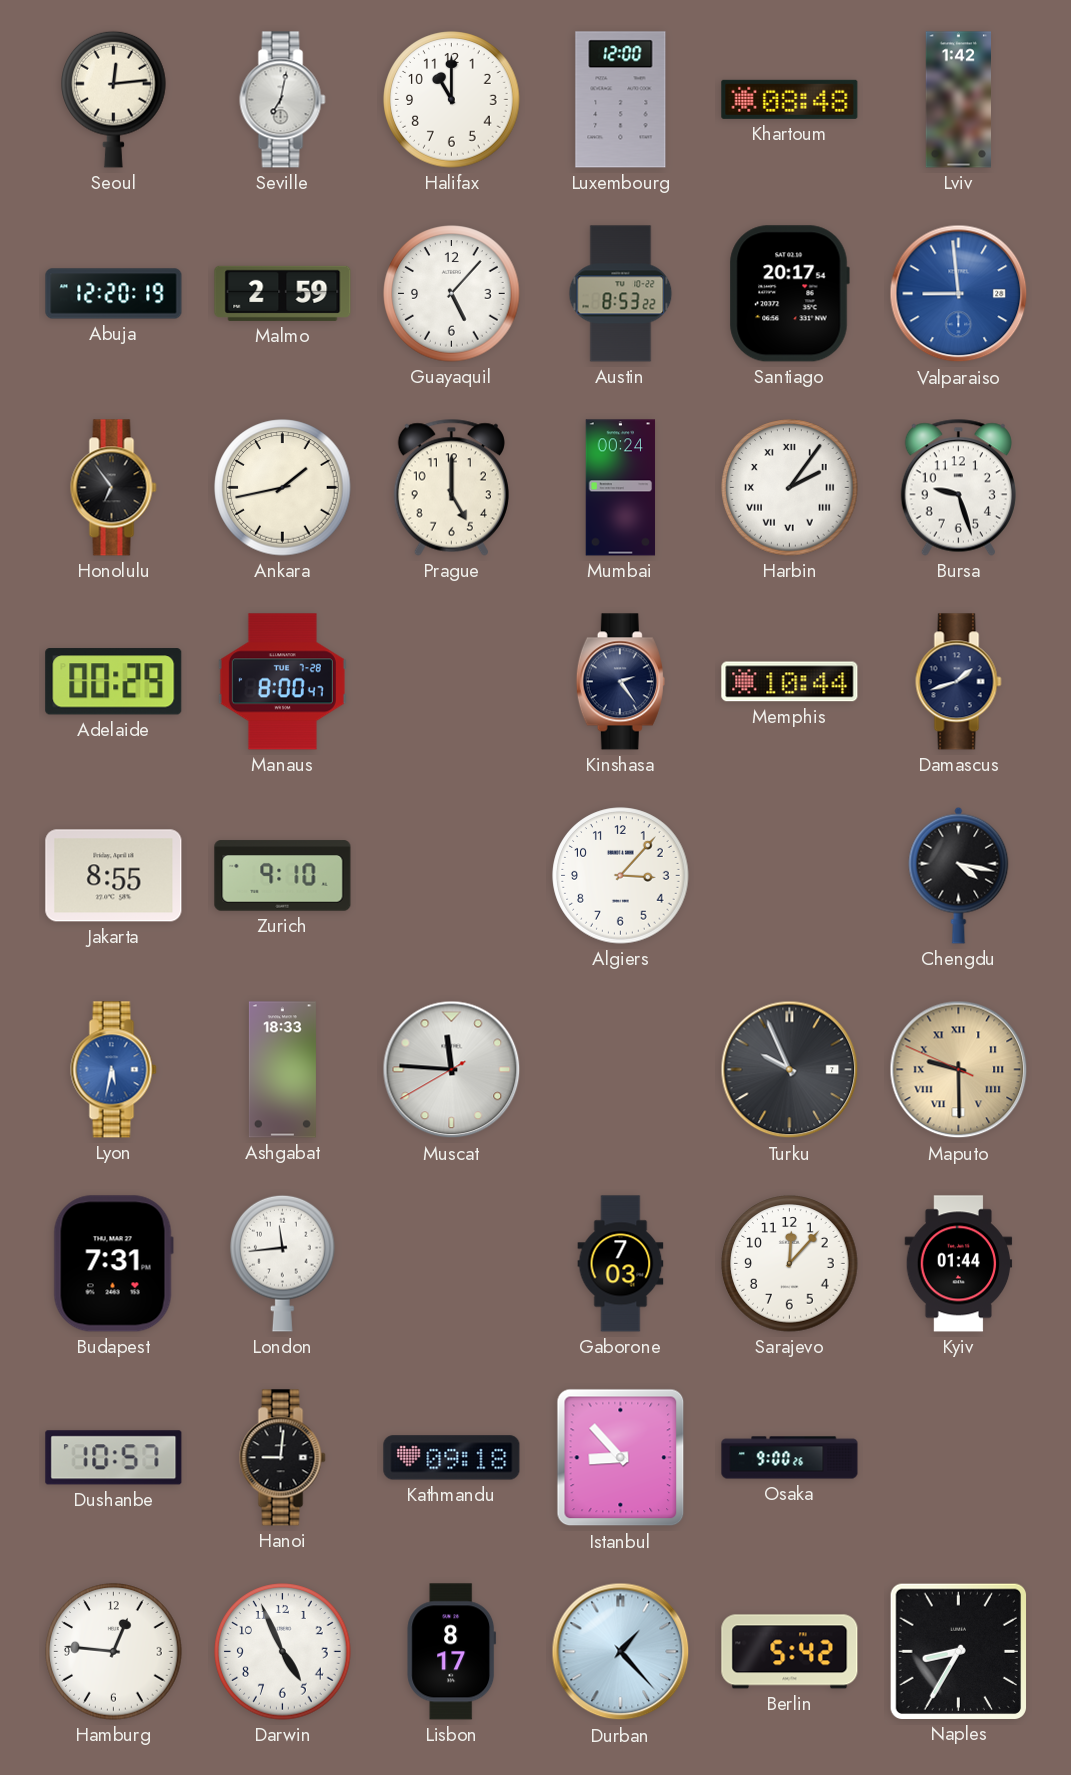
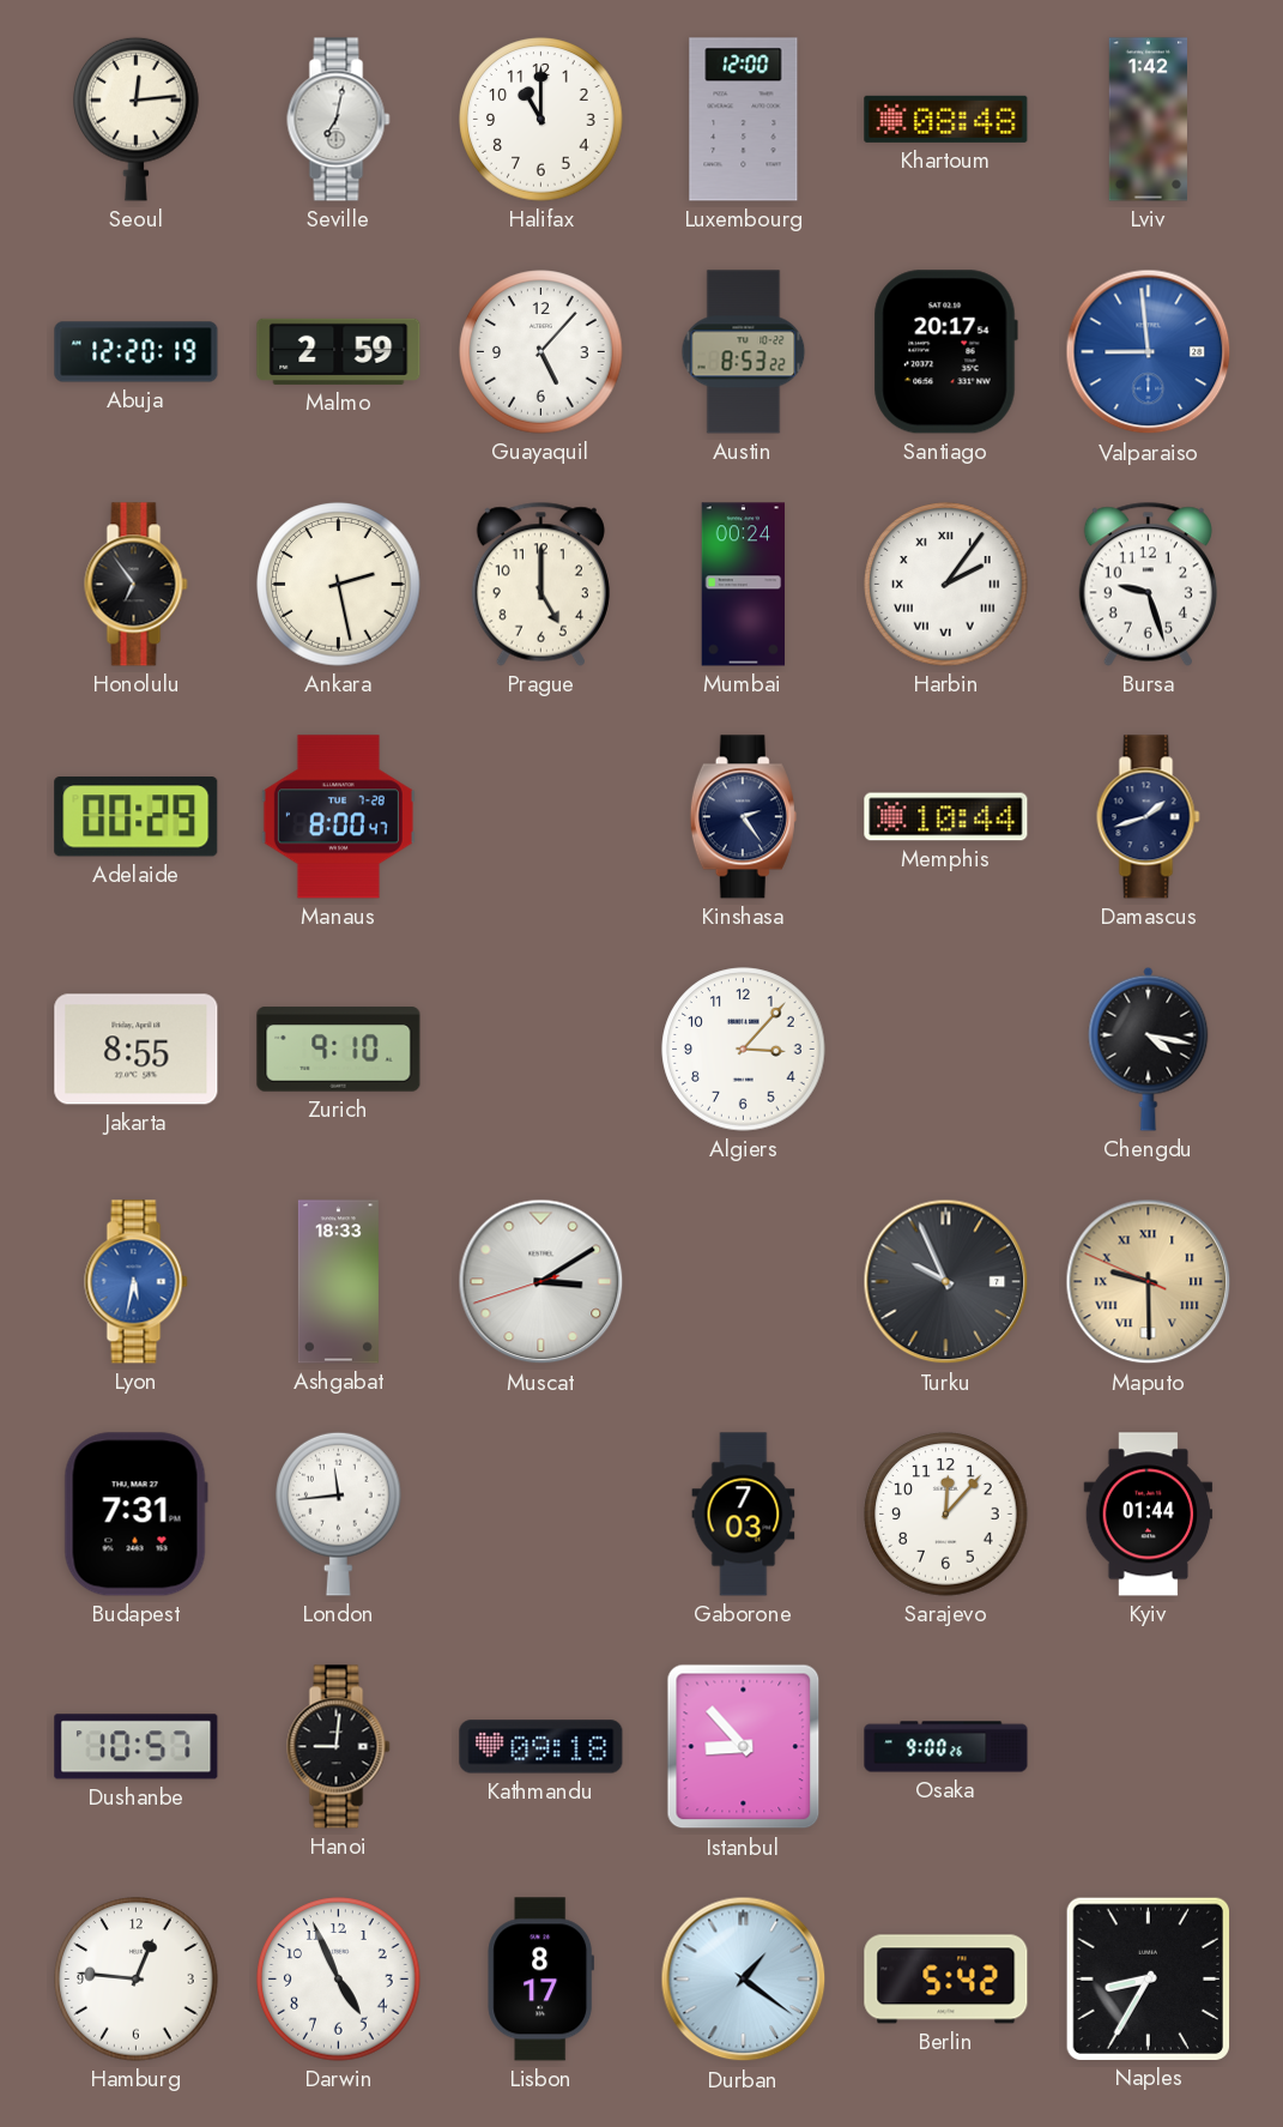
Ankara: 1:43 -> 2:28 (339, 585)
Muscat: 11:45 -> 3:09 (541, 1282)
Durban: 1:23 -> 1:21 (744, 1980)
